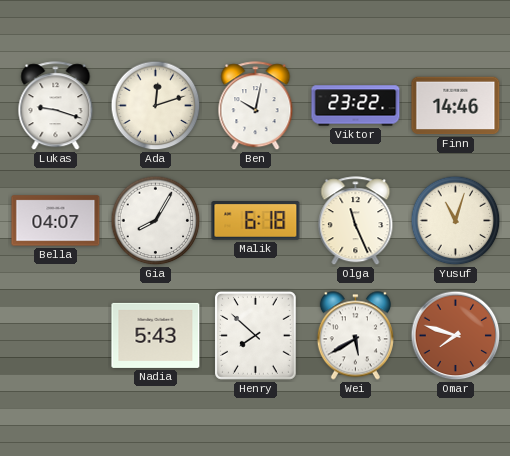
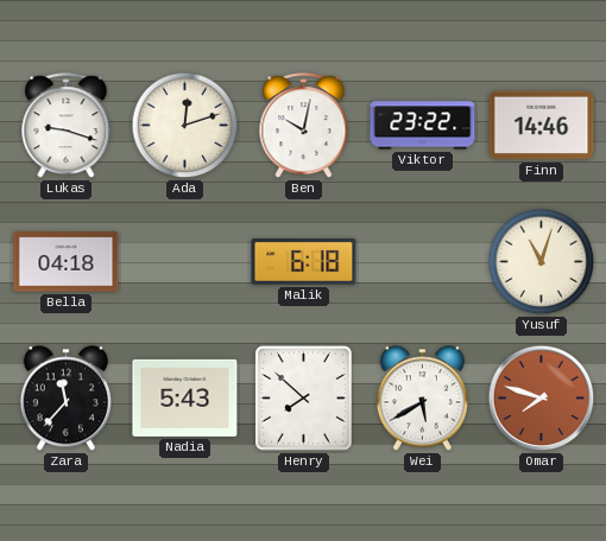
Bella: 04:07 -> 04:18 (67, 262)
Gia: 8:05 -> none (156, 221)
Olga: 11:26 -> none (356, 221)
Zara: none -> 11:37 (65, 399)
